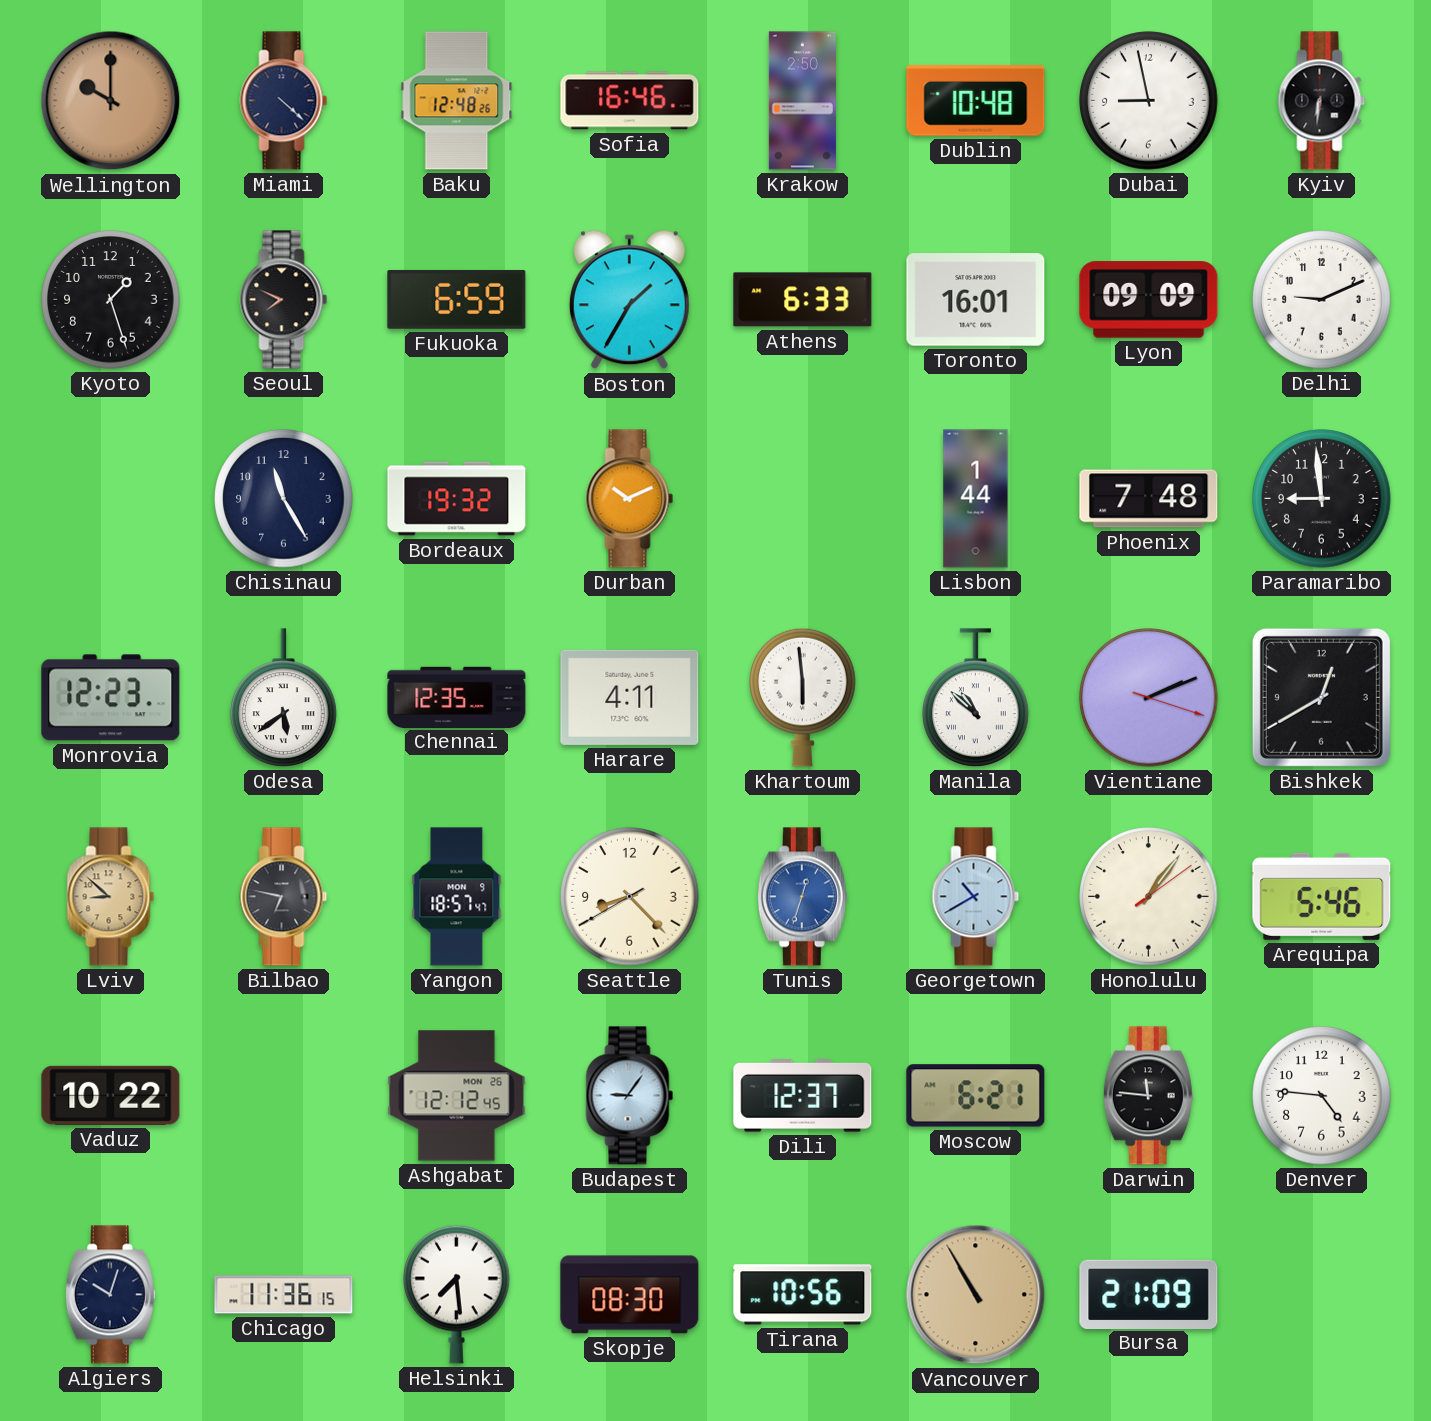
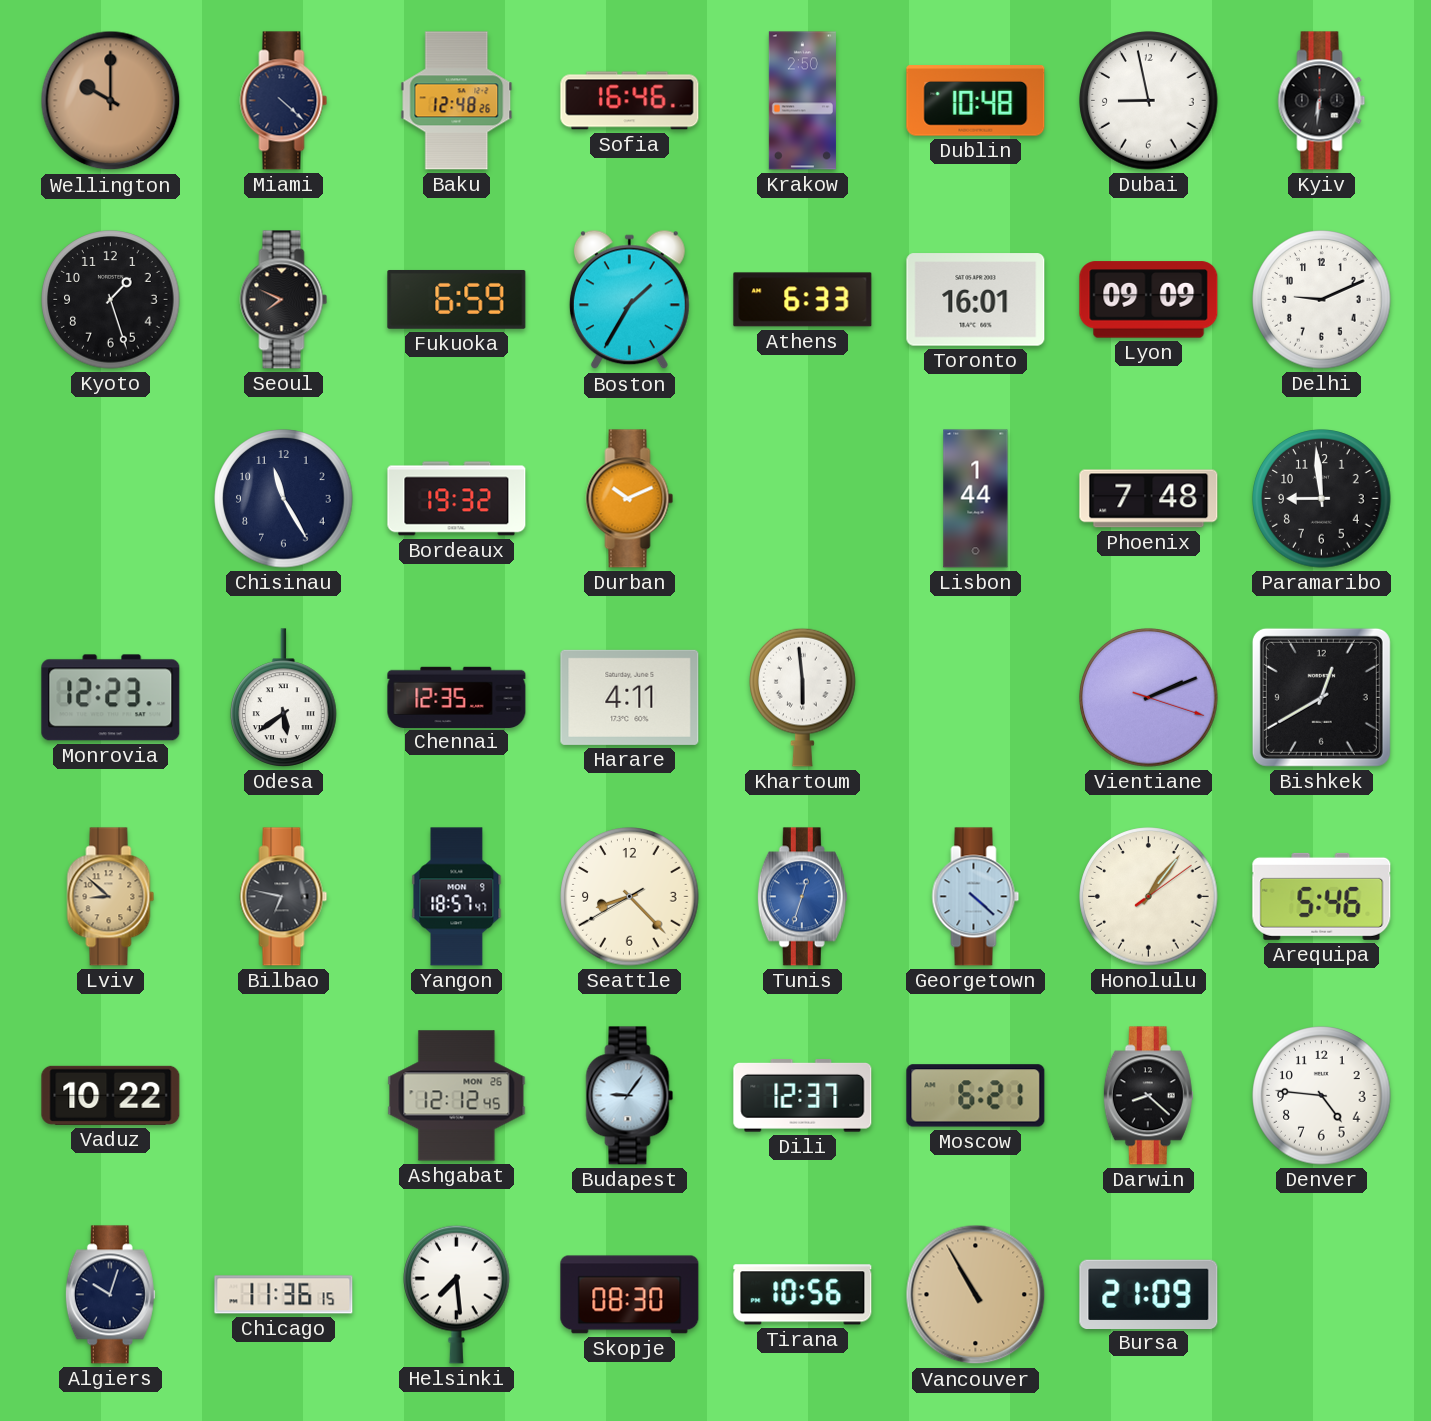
Manila: 10:52 -> none (976, 698)
Georgetown: 10:40 -> 4:22 (976, 897)
Darwin: 11:46 -> 8:22 (1148, 1096)
